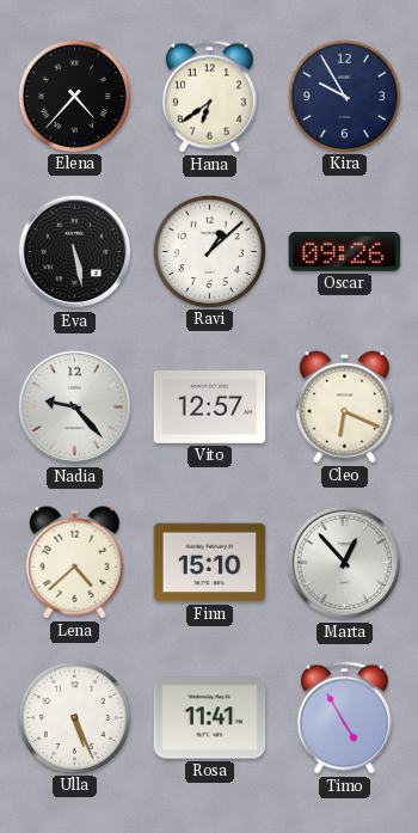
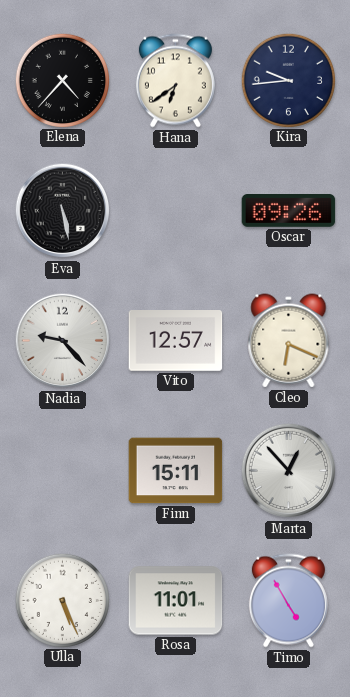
Kira: 9:55 -> 9:44 (288, 80)
Ravi: 1:08 -> none (209, 251)
Lena: 4:38 -> none (75, 563)
Finn: 15:10 -> 15:11 (176, 471)
Rosa: 11:41 -> 11:01 (176, 601)
